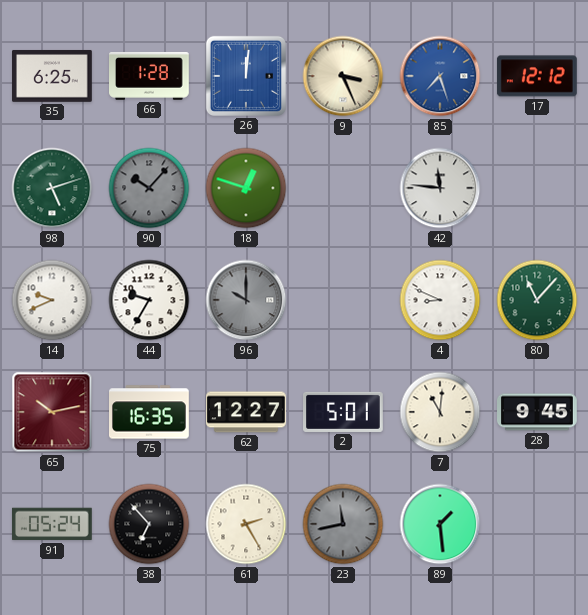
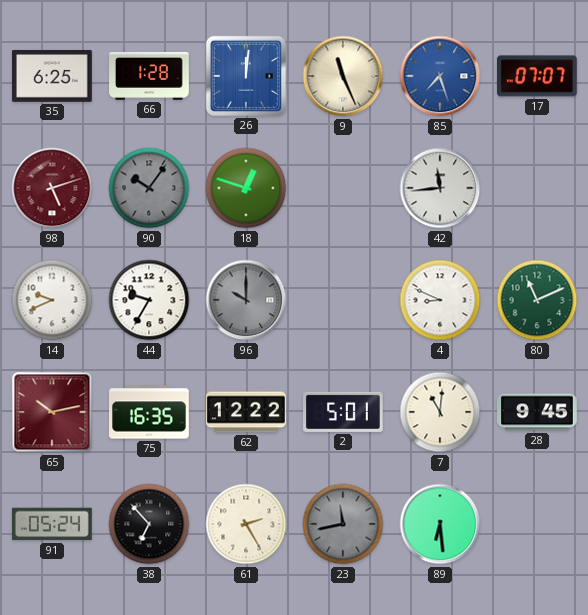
9: 3:26 -> 11:26 (343, 76)
17: 12:12 -> 07:07 (537, 76)
98 dial: green -> burgundy (52, 188)
90: 10:07 -> 10:06 (149, 188)
42: 11:46 -> 11:44 (440, 188)
80: 11:07 -> 11:11 (537, 300)
62: 12:27 -> 12:22 (247, 412)
89: 1:29 -> 6:29 (440, 524)
